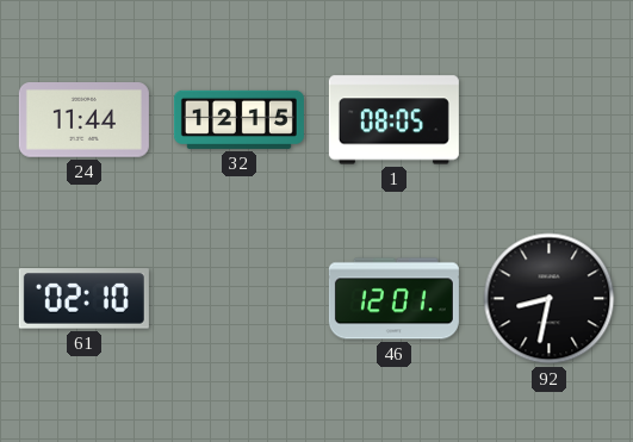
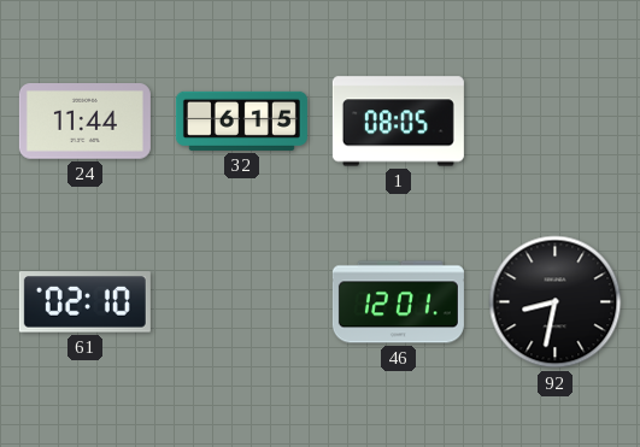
32: 12:15 -> 6:15 (241, 120)
